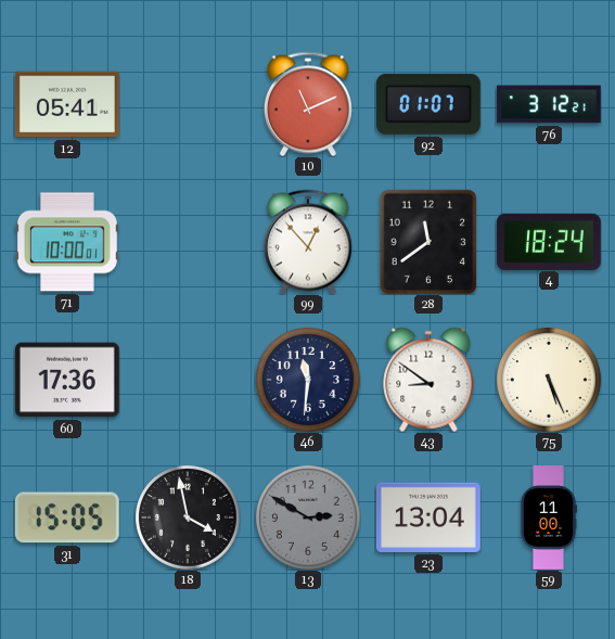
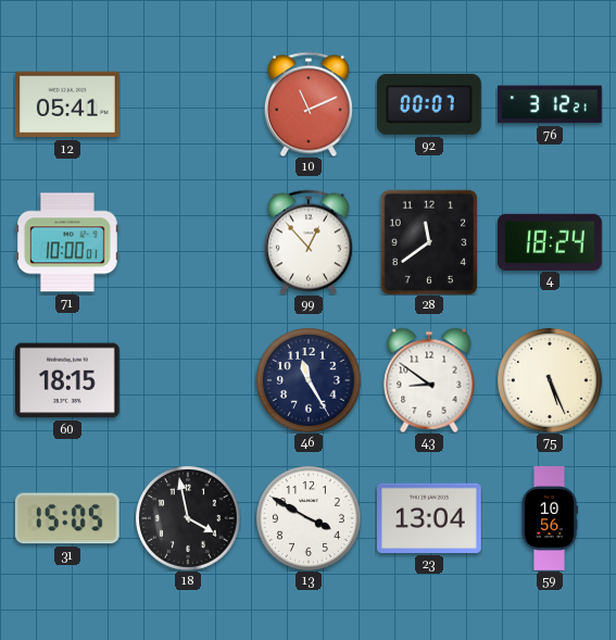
92: 01:07 -> 00:07 (429, 104)
60: 17:36 -> 18:15 (67, 380)
46: 11:31 -> 11:25 (309, 380)
13: 2:50 -> 3:50 (309, 518)
13 dial: grey -> white (309, 518)
59: 11:00 -> 10:56 (550, 519)
